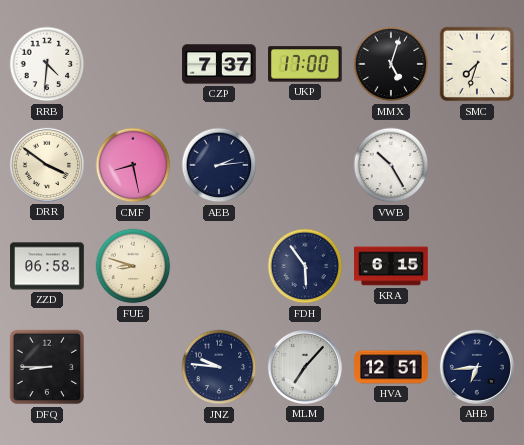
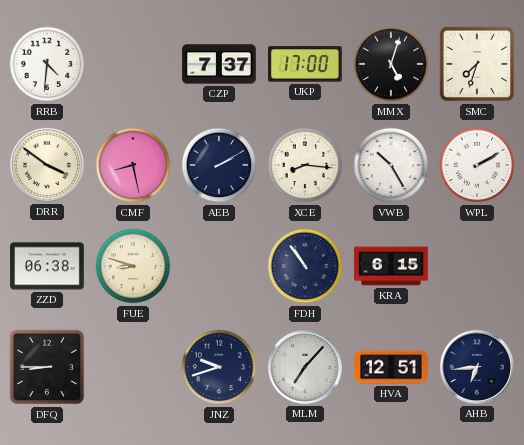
AEB: 2:14 -> 2:10 (219, 165)
XCE: none -> 8:16 (305, 165)
WPL: none -> 2:10 (477, 165)
ZZD: 06:58 -> 06:38 (47, 266)
FDH: 5:54 -> 10:54 (305, 266)
JNZ: 9:46 -> 9:42 (219, 367)
